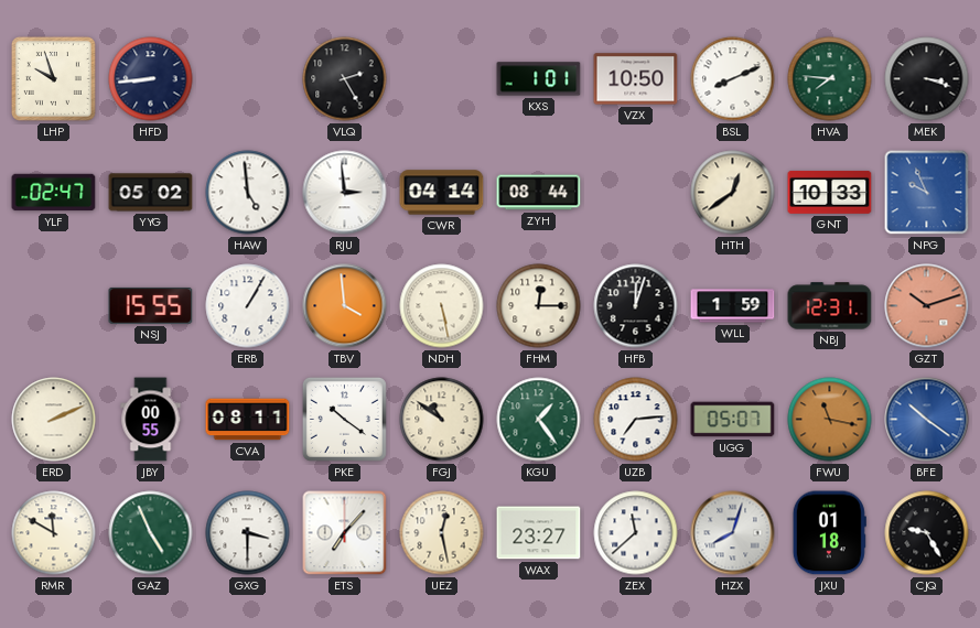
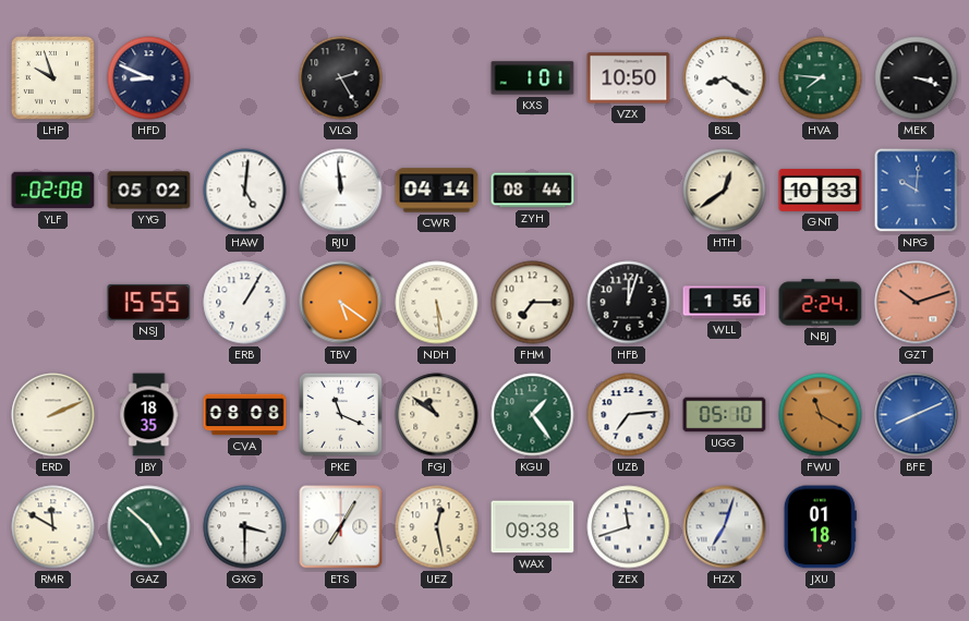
HFD: 8:44 -> 8:49 (149, 78)
BSL: 8:11 -> 8:21 (725, 78)
YLF: 02:47 -> 02:08 (53, 191)
HAW: 4:59 -> 5:01 (245, 191)
RJU: 2:59 -> 11:59 (341, 191)
NPG: 9:56 -> 10:01 (917, 191)
TBV: 3:59 -> 5:21 (341, 303)
NDH: 5:28 -> 5:29 (437, 303)
FHM: 12:15 -> 7:15 (533, 303)
WLL: 1:59 -> 1:56 (725, 303)
NBJ: 12:31 -> 2:24 (821, 303)
JBY: 00:55 -> 18:35 (149, 415)
CVA: 08:11 -> 08:08 (245, 415)
PKE: 10:21 -> 11:19 (340, 414)
UGG: 05:07 -> 05:10 (725, 415)
FWU: 11:17 -> 11:20 (821, 415)
BFE: 10:21 -> 8:11 (917, 415)
GAZ: 4:56 -> 4:52 (149, 527)
ETS: 7:07 -> 7:05 (341, 527)
WAX: 23:27 -> 09:38 (533, 527)
ZEX: 11:38 -> 11:42 (629, 527)
HZX: 8:03 -> 7:03 (725, 527)
CJQ: 9:25 -> none (927, 533)
